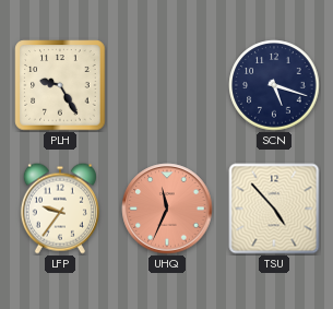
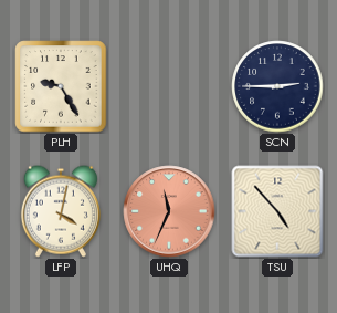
SCN: 5:18 -> 2:45 (277, 86)
LFP: 9:36 -> 4:02 (61, 211)
